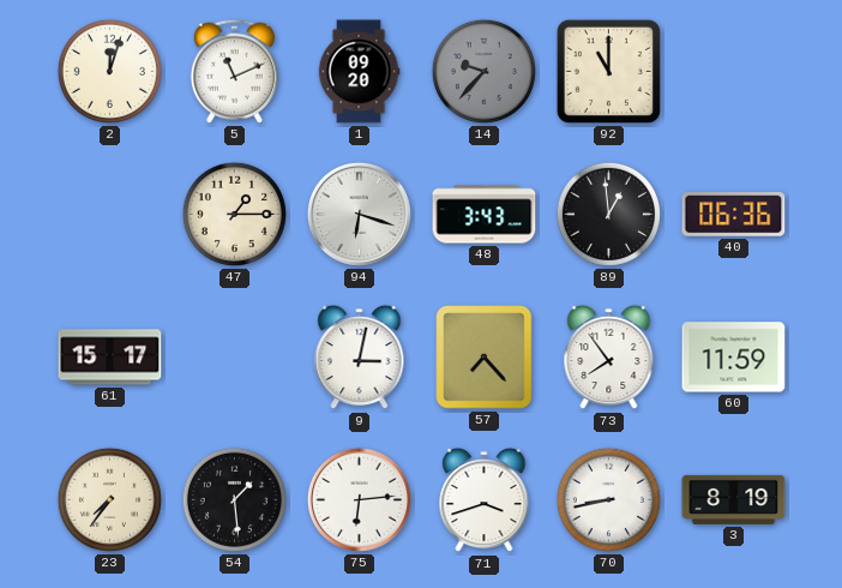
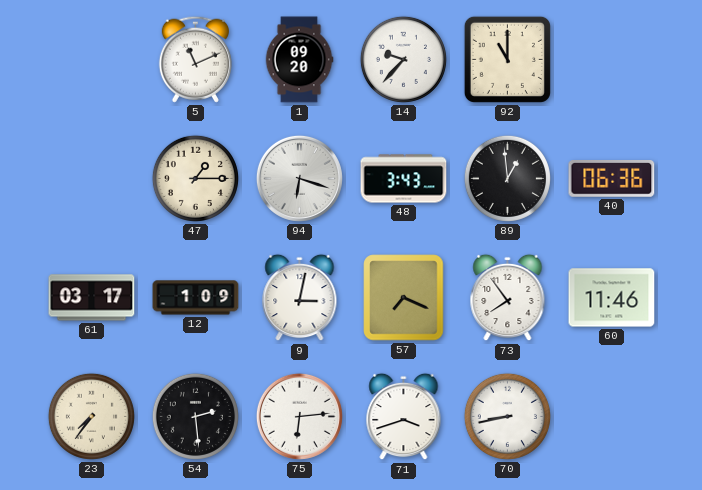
2: 12:03 -> none (109, 71)
14 dial: grey -> white (403, 59)
61: 15:17 -> 03:17 (92, 298)
12: none -> 1:09 (196, 298)
57: 7:23 -> 7:19 (404, 298)
60: 11:59 -> 11:46 (612, 298)
54: 1:29 -> 2:29 (195, 416)
3: 8:19 -> none (734, 499)
